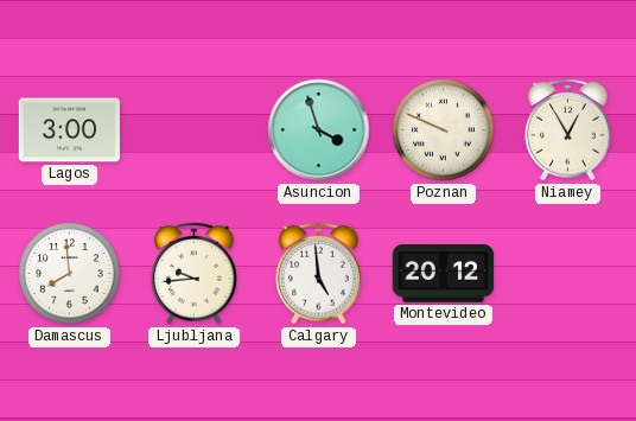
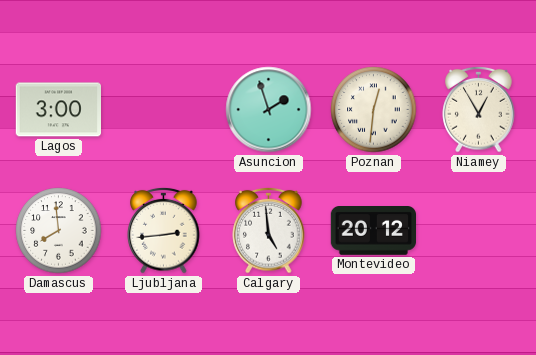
Asuncion: 3:57 -> 1:57 (269, 110)
Poznan: 9:49 -> 12:31 (374, 110)
Ljubljana: 9:44 -> 2:44 (164, 230)
